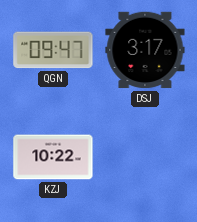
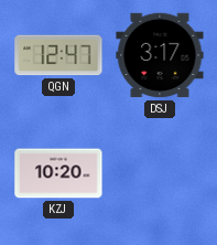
QGN: 09:47 -> 12:47 (58, 55)
KZJ: 10:22 -> 10:20 (58, 173)
